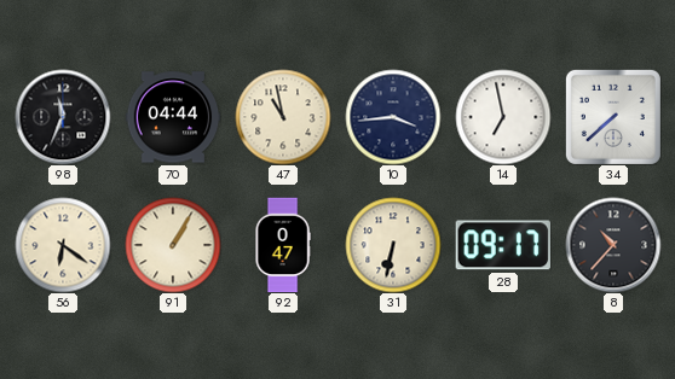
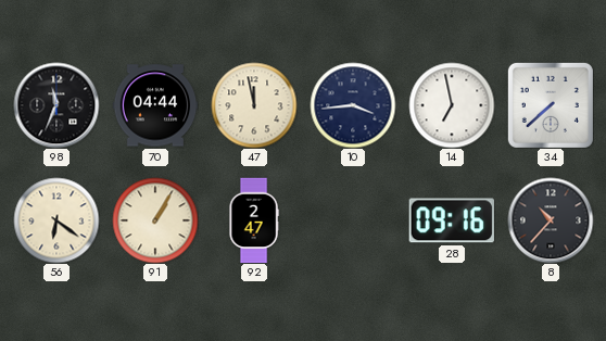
47: 10:58 -> 11:58 (254, 105)
92: 0:47 -> 2:47 (254, 220)
31: 6:32 -> none (393, 245)
28: 09:17 -> 09:16 (452, 220)
